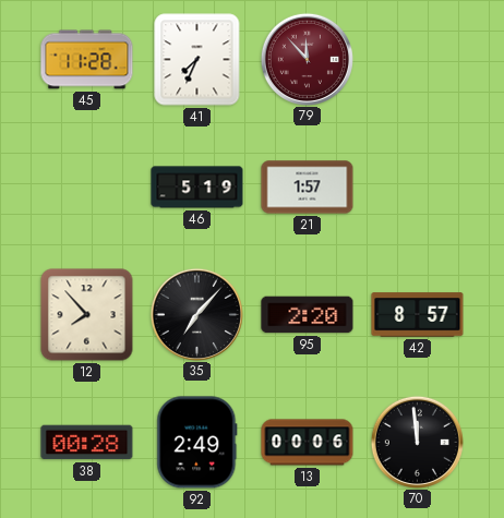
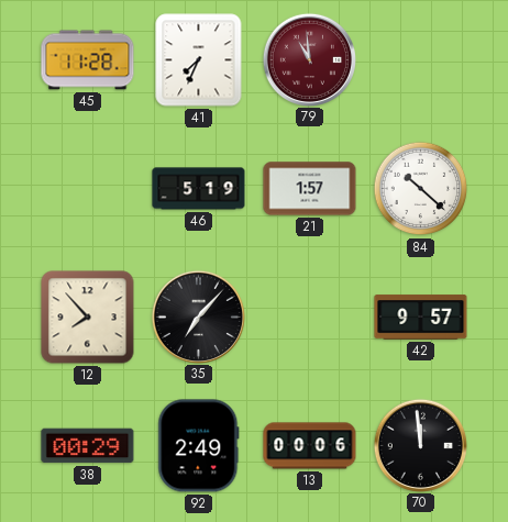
79: 11:53 -> 10:59 (309, 59)
84: none -> 10:22 (421, 189)
95: 2:20 -> none (308, 315)
42: 8:57 -> 9:57 (421, 318)
38: 00:28 -> 00:29 (88, 446)
